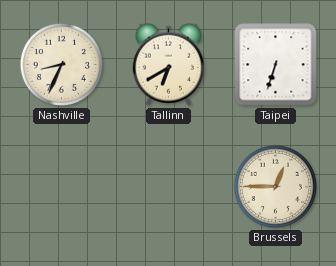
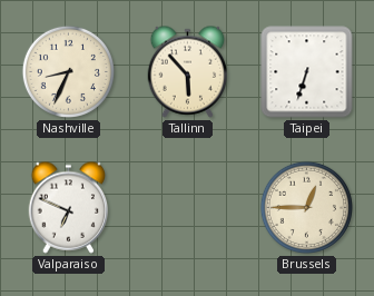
Tallinn: 6:40 -> 5:53 (188, 71)
Valparaiso: none -> 6:49 (69, 207)
